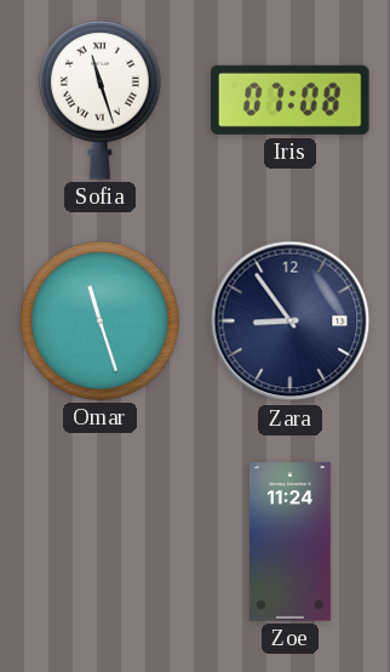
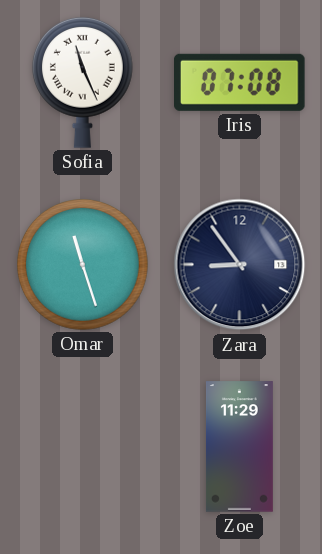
Sofia: 11:27 -> 11:26 (82, 82)
Zoe: 11:24 -> 11:29 (239, 447)
